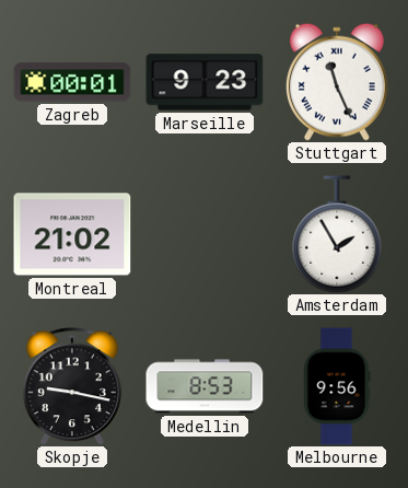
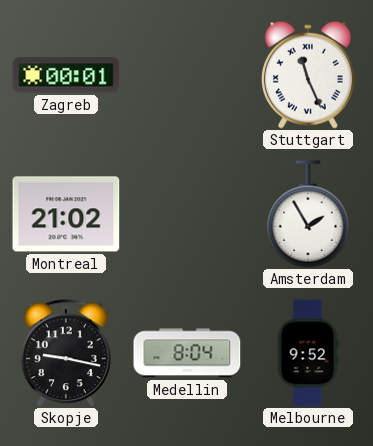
Marseille: 9:23 -> none (205, 82)
Medellin: 8:53 -> 8:04 (187, 353)
Melbourne: 9:56 -> 9:52 (308, 353)
